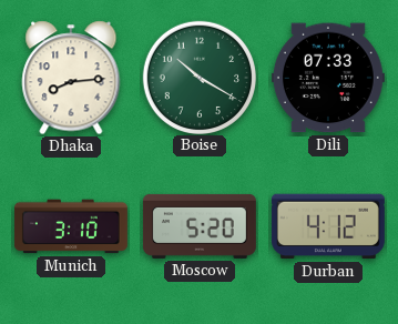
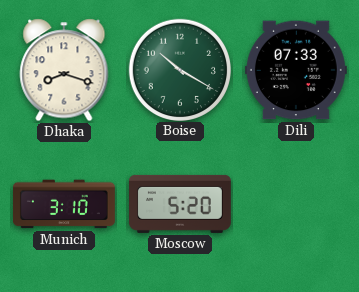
Dhaka: 8:14 -> 8:18 (64, 70)
Durban: 4:12 -> none (328, 226)
